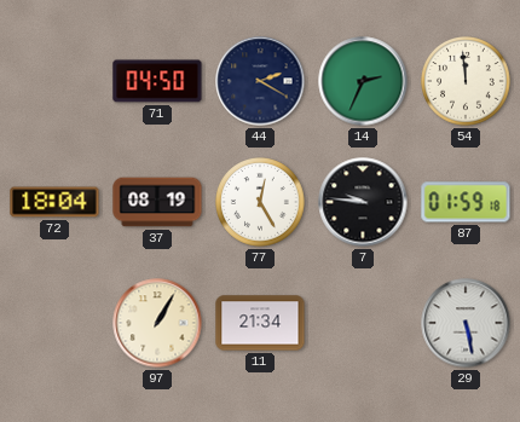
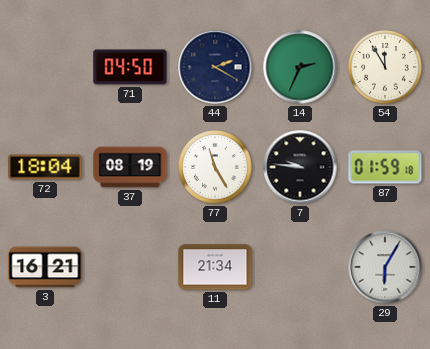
54: 11:59 -> 11:55 (386, 68)
77: 12:25 -> 11:25 (216, 168)
3: none -> 16:21 (45, 267)
97: 1:05 -> none (157, 323)
29: 5:28 -> 6:05 (385, 267)
